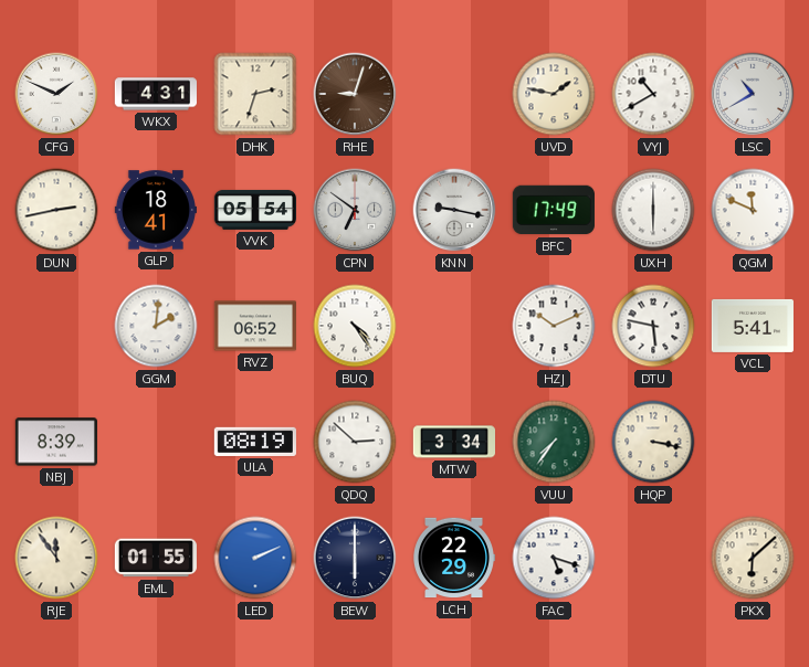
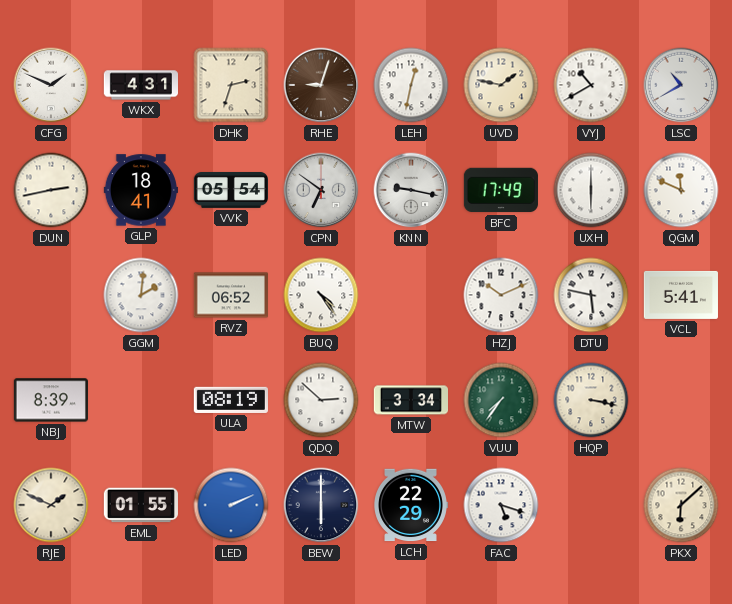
LEH: none -> 12:32 (411, 85)
RJE: 11:54 -> 1:49 (51, 505)
